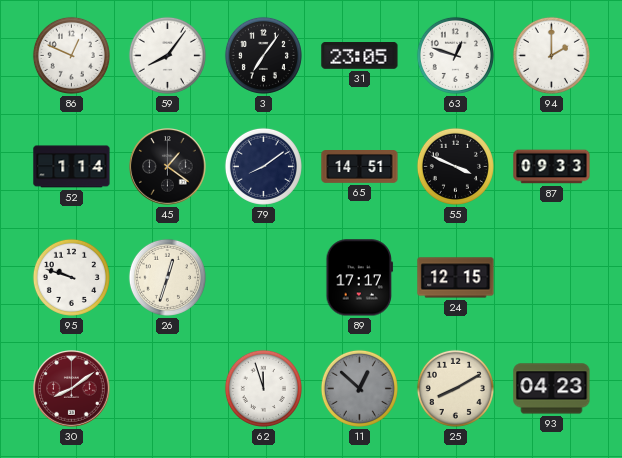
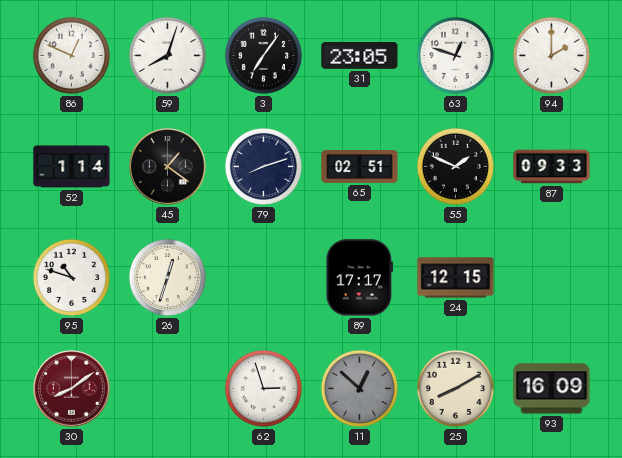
59: 8:06 -> 8:03 (167, 55)
79: 8:09 -> 8:12 (263, 166)
65: 14:51 -> 02:51 (360, 167)
55: 3:49 -> 1:49 (455, 166)
95: 9:48 -> 10:48 (71, 277)
62: 11:57 -> 2:57 (263, 388)
93: 04:23 -> 16:09 (552, 389)
